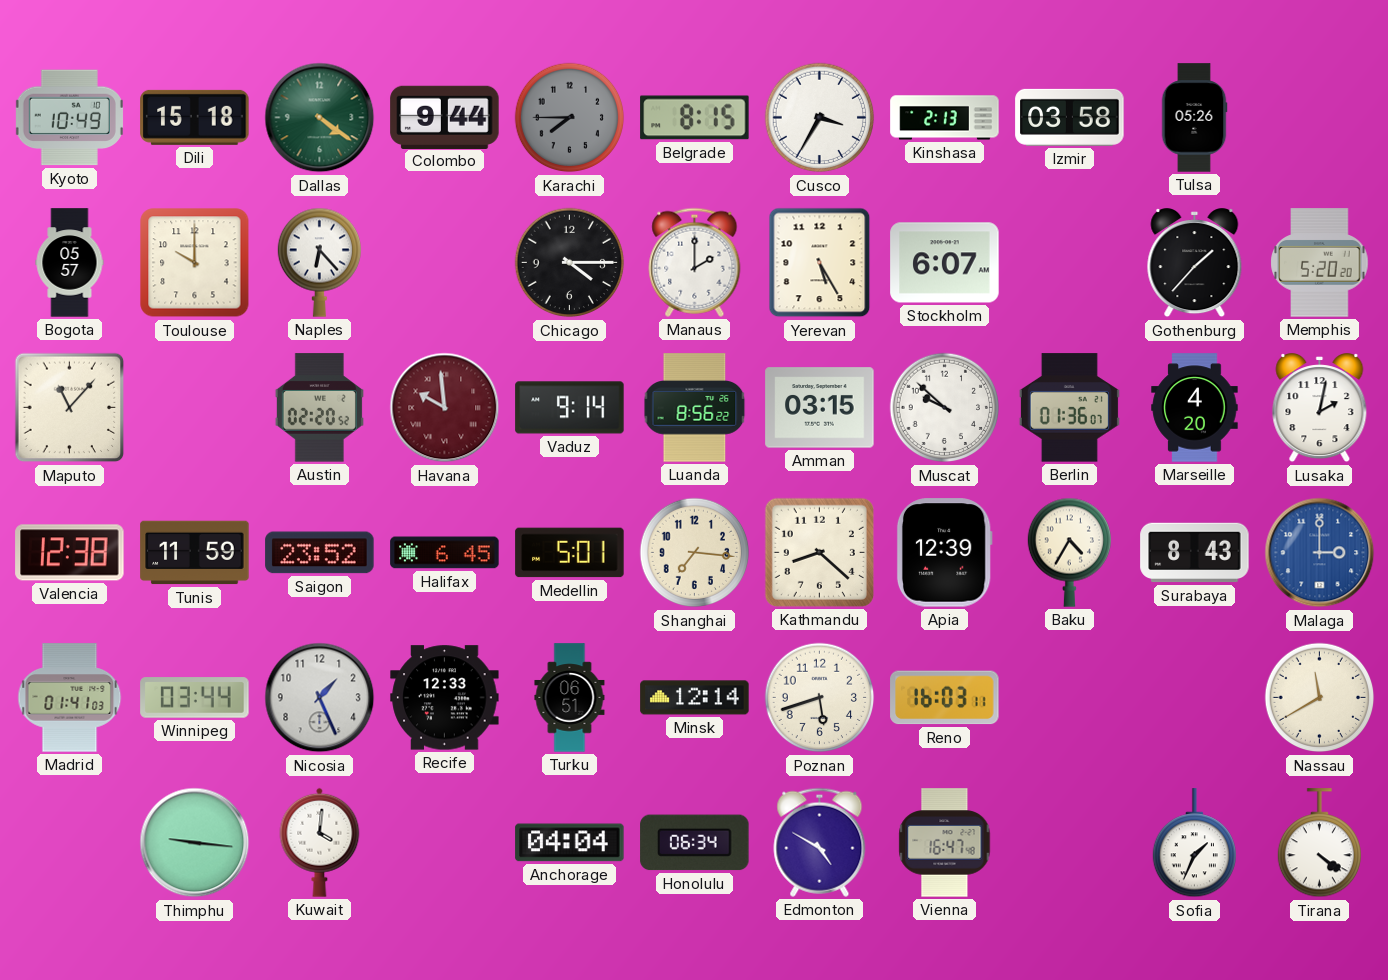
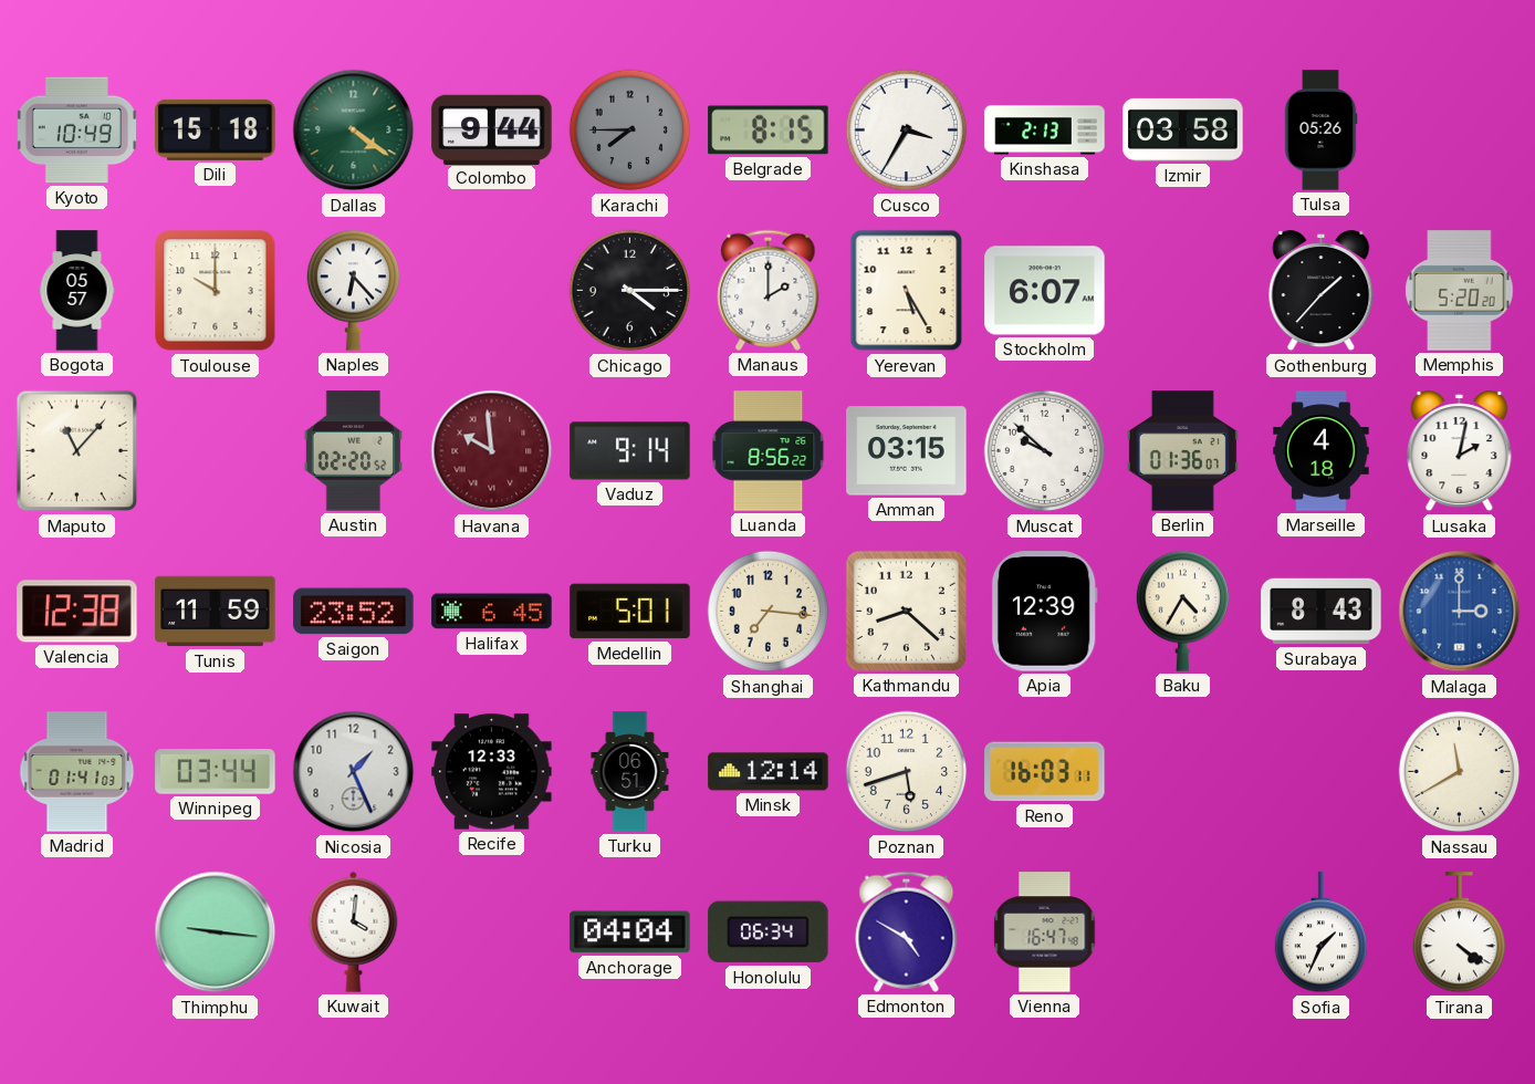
Marseille: 4:20 -> 4:18 (1322, 451)
